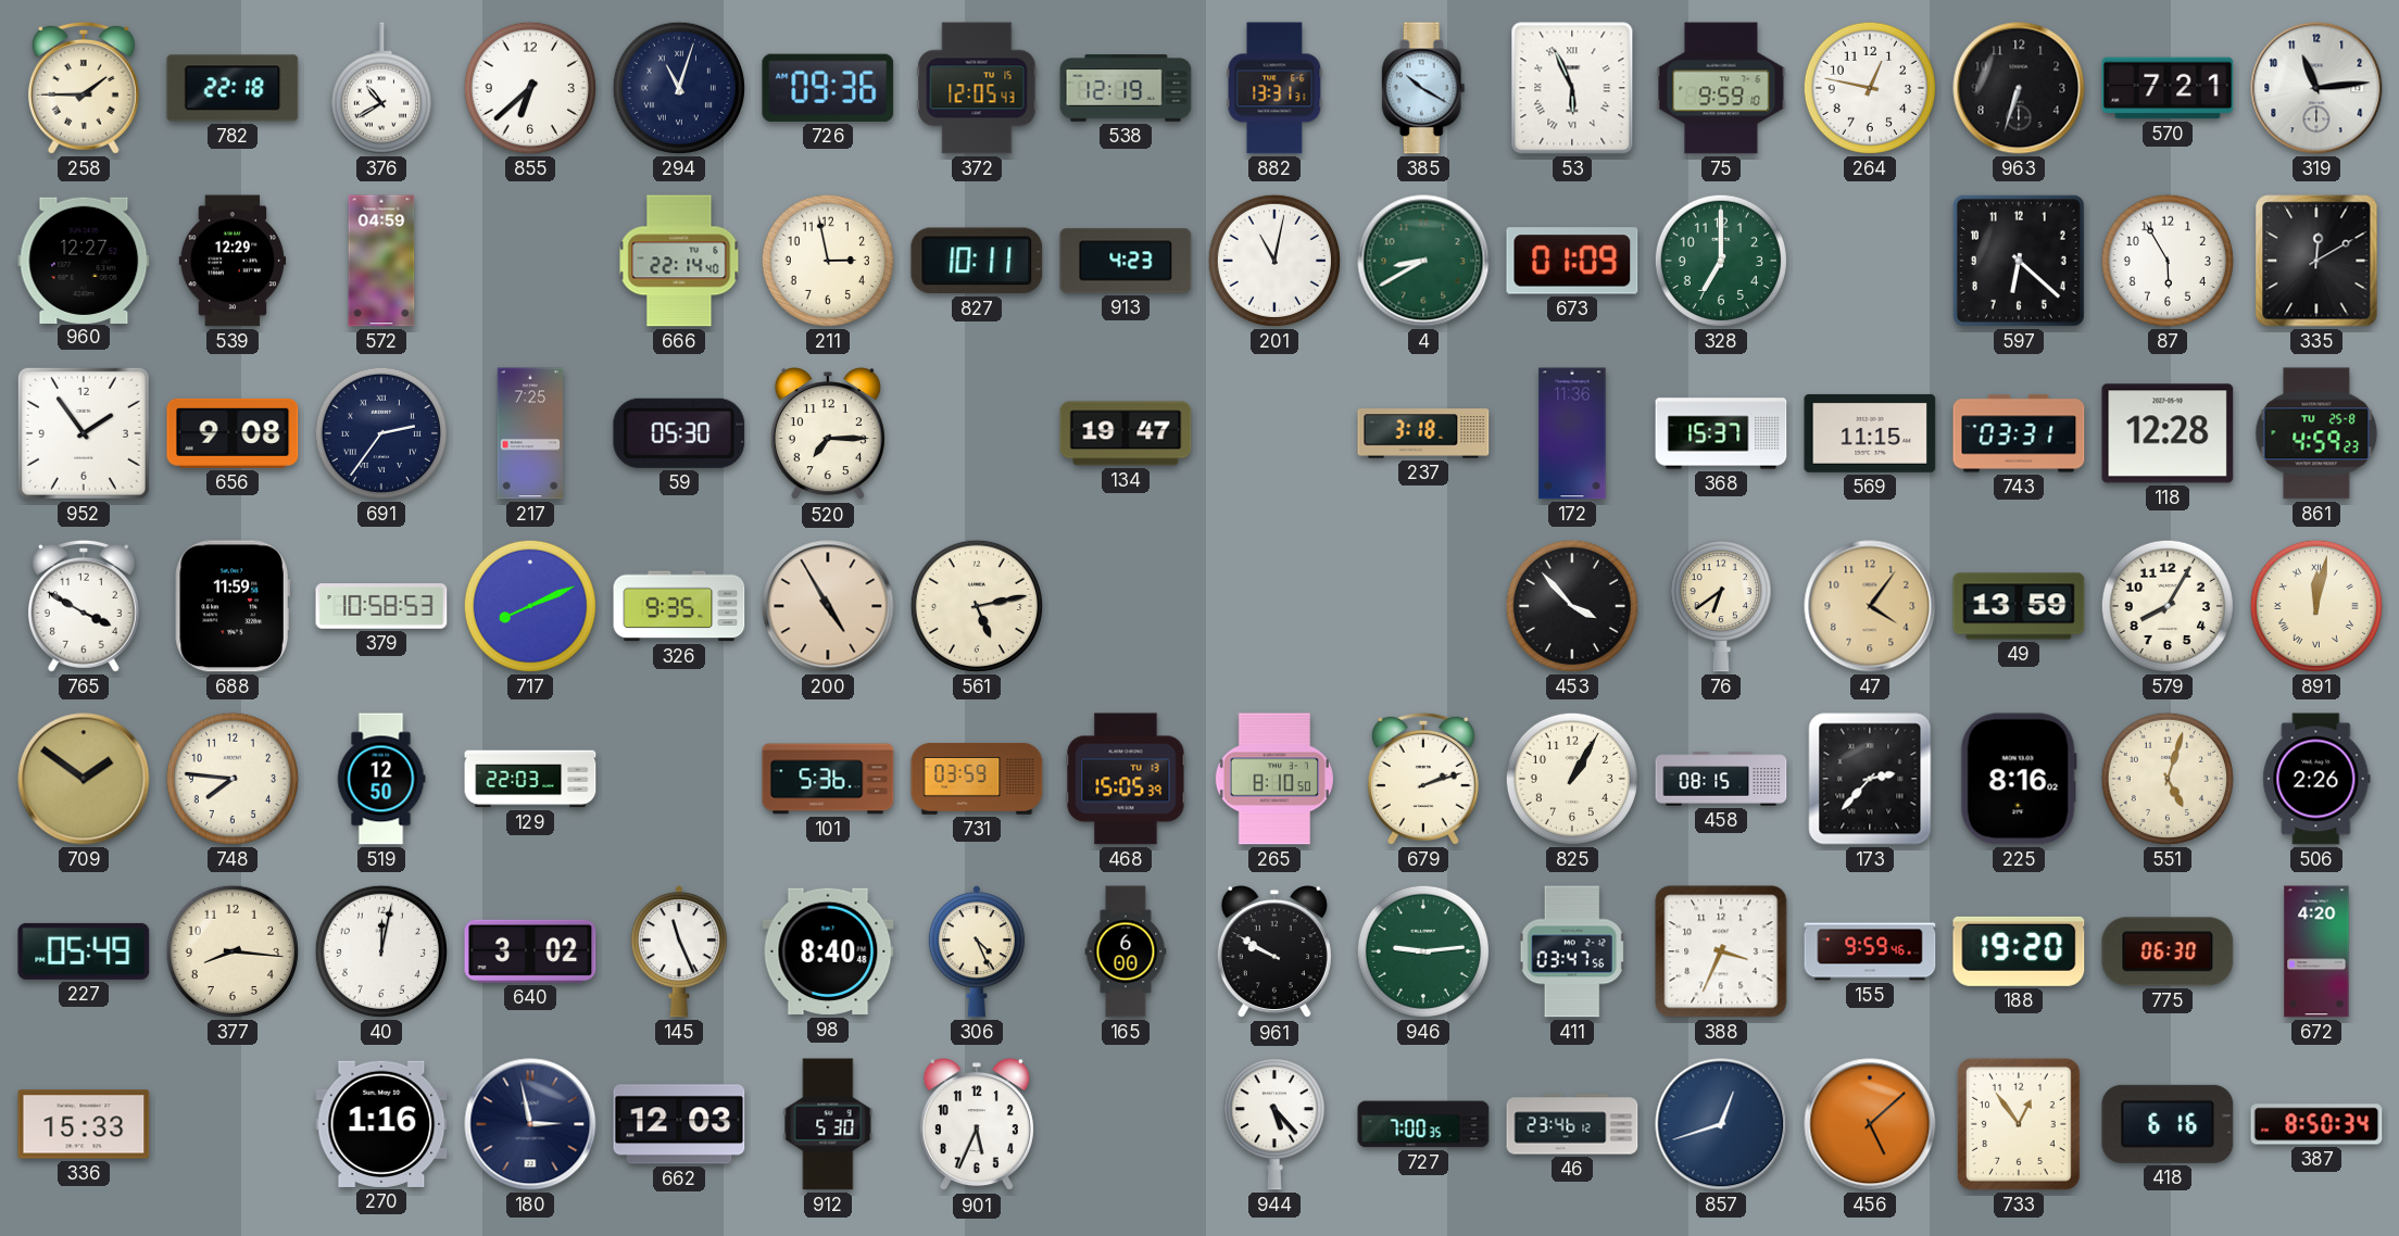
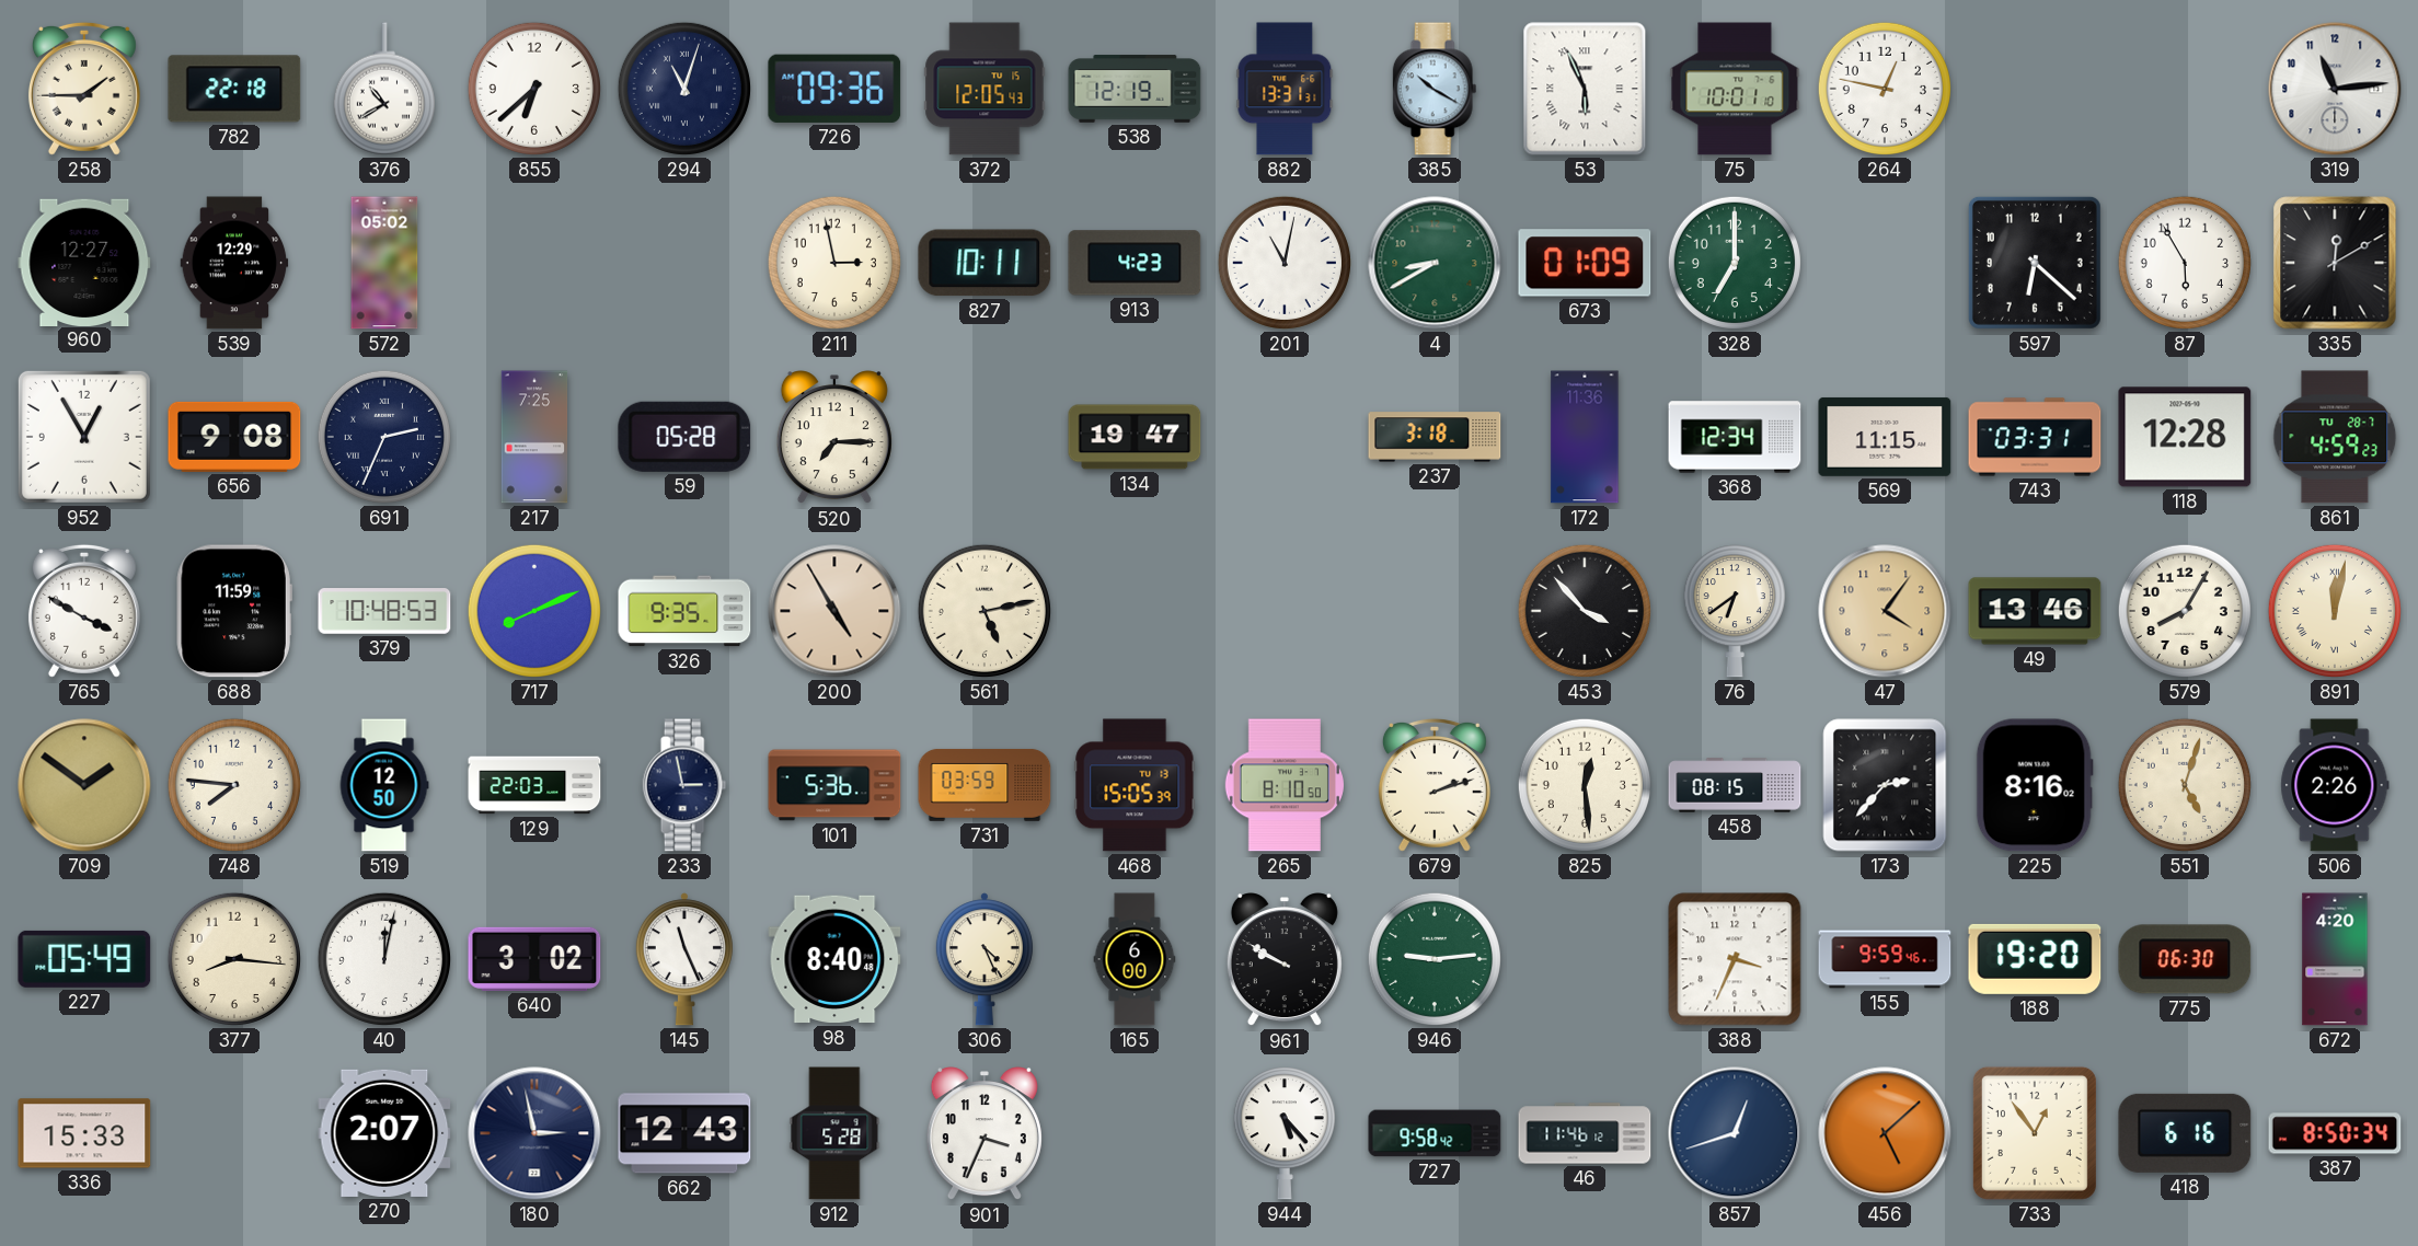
75: 9:59 -> 10:01 (1735, 89)
963: 6:33 -> none (2019, 88)
570: 7:21 -> none (2168, 88)
572: 04:59 -> 05:02 (384, 263)
666: 22:14 -> none (679, 261)
952: 1:54 -> 12:55 (84, 437)
691: 2:36 -> 2:34 (384, 437)
59: 05:30 -> 05:28 (684, 437)
368: 15:37 -> 12:34 (1735, 437)
861 date: TU 25-8 -> TU 28-7 (2335, 437)
379: 10:58 -> 10:48 (384, 611)
49: 13:59 -> 13:46 (2035, 611)
233: none -> 2:58 (684, 785)
825: 1:05 -> 12:29 (1585, 785)
411: 03:47 -> none (1572, 951)
270: 1:16 -> 2:07 (384, 1133)
662: 12:03 -> 12:43 (684, 1133)
912: 5:30 -> 5:28 (834, 1133)
901: 5:34 -> 3:34 (985, 1134)
727: 7:00 -> 9:58 (1435, 1133)
46: 23:46 -> 11:46 (1585, 1133)
